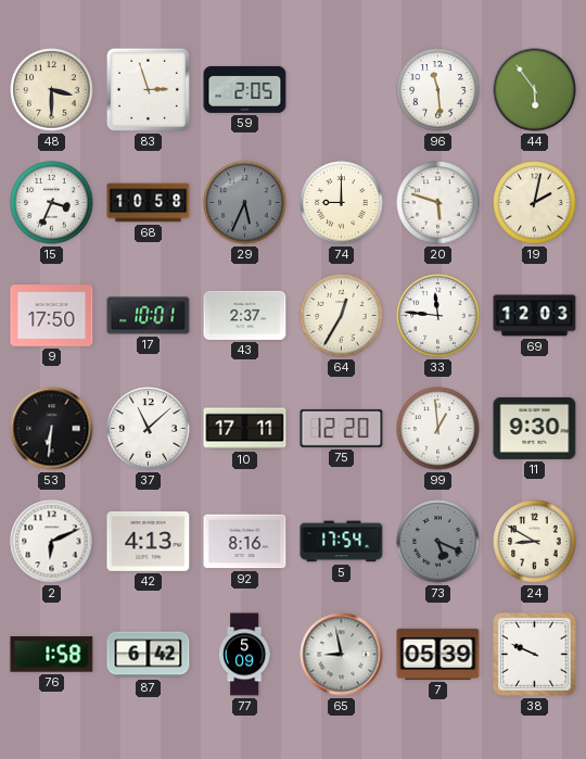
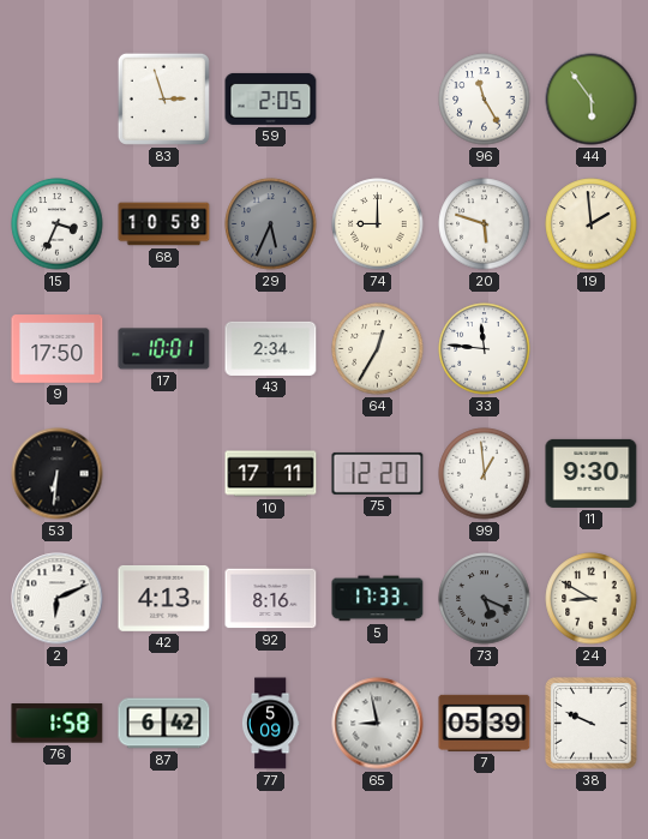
48: 3:30 -> none (52, 90)
96: 11:29 -> 11:25 (485, 100)
19: 2:02 -> 1:59 (592, 224)
43: 2:37 -> 2:34 (271, 348)
69: 12:03 -> none (535, 316)
37: 11:08 -> none (149, 429)
5: 17:54 -> 17:33 (378, 599)
